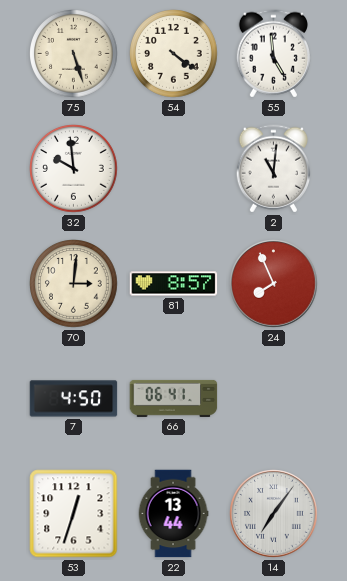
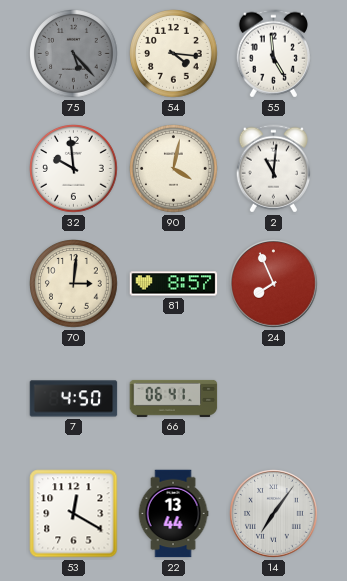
75: 5:27 -> 5:23 (74, 54)
75 dial: cream -> grey (74, 54)
54: 4:21 -> 4:16 (174, 54)
90: none -> 4:02 (174, 169)
53: 12:33 -> 12:20 (74, 514)
